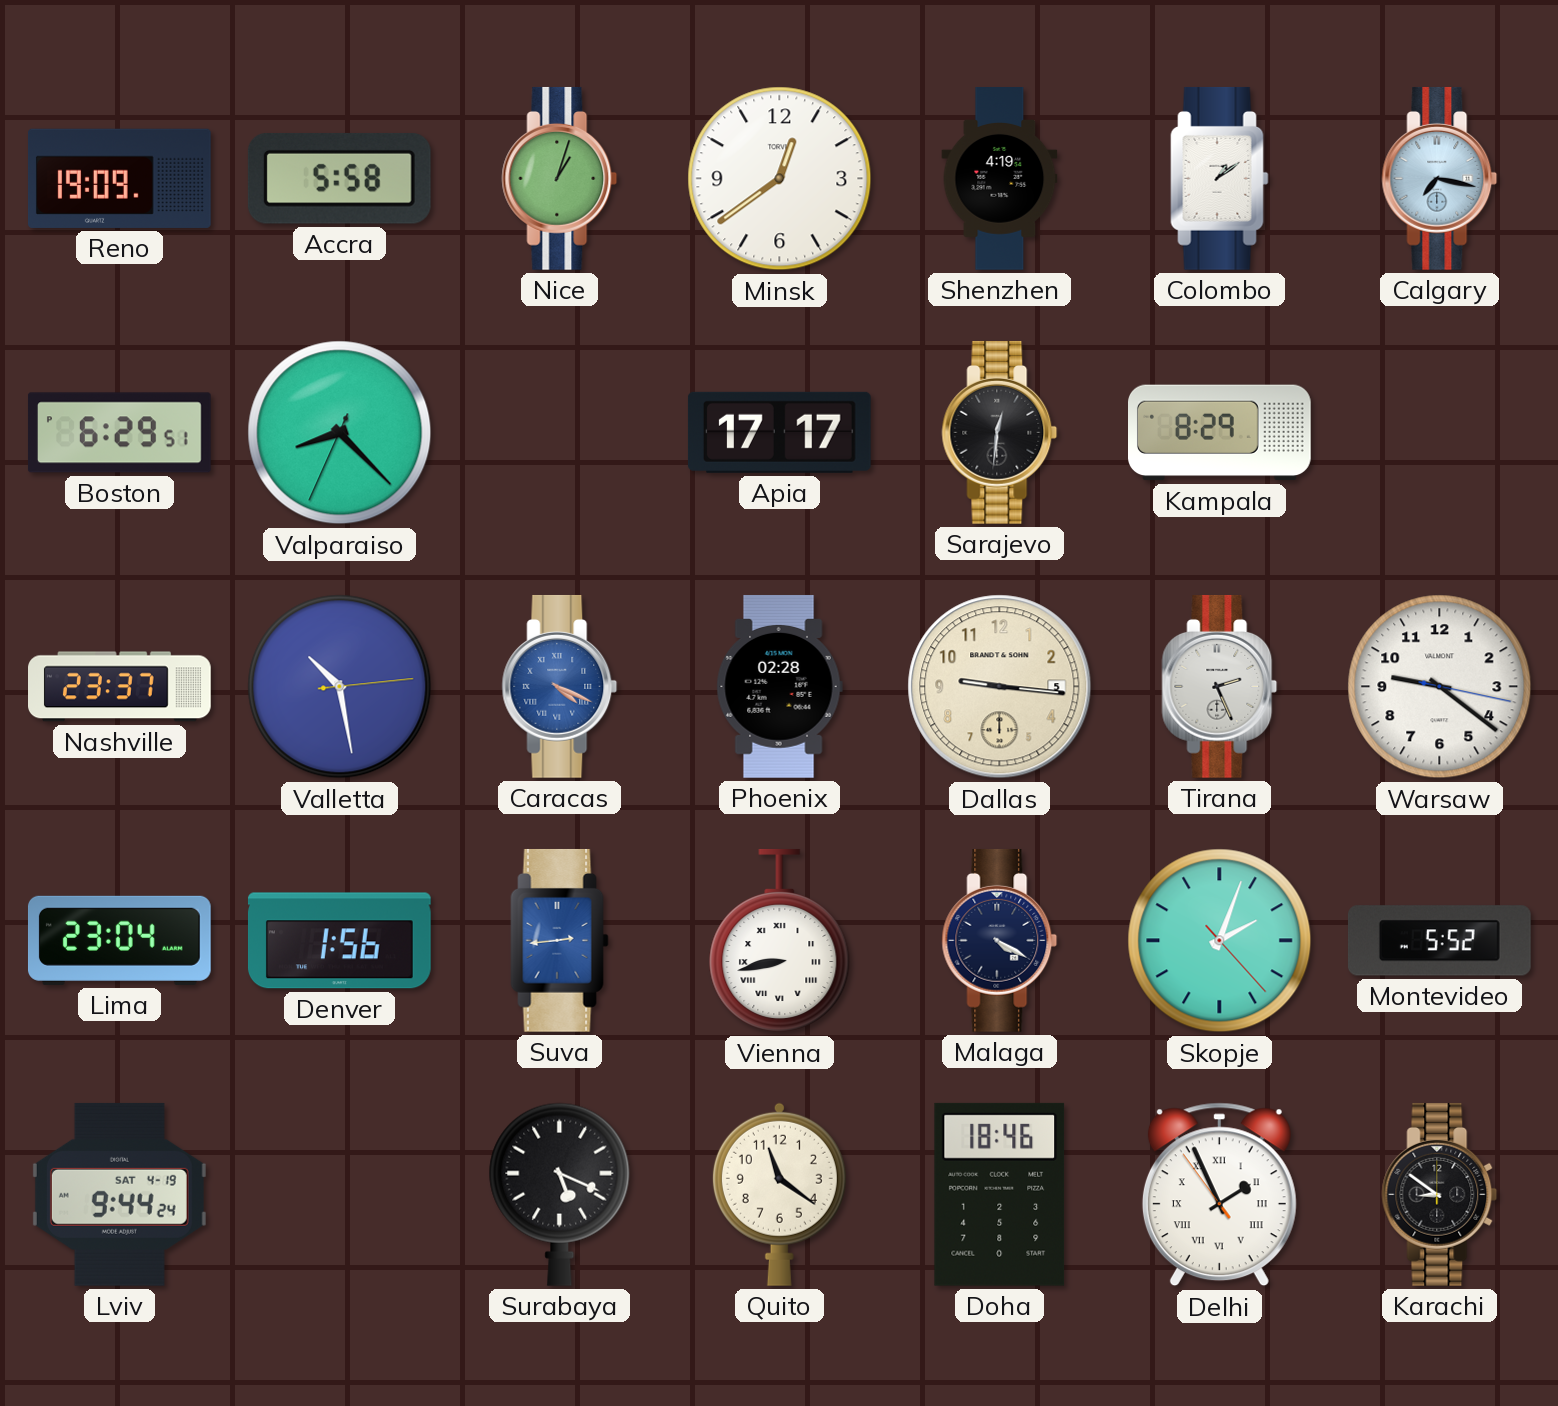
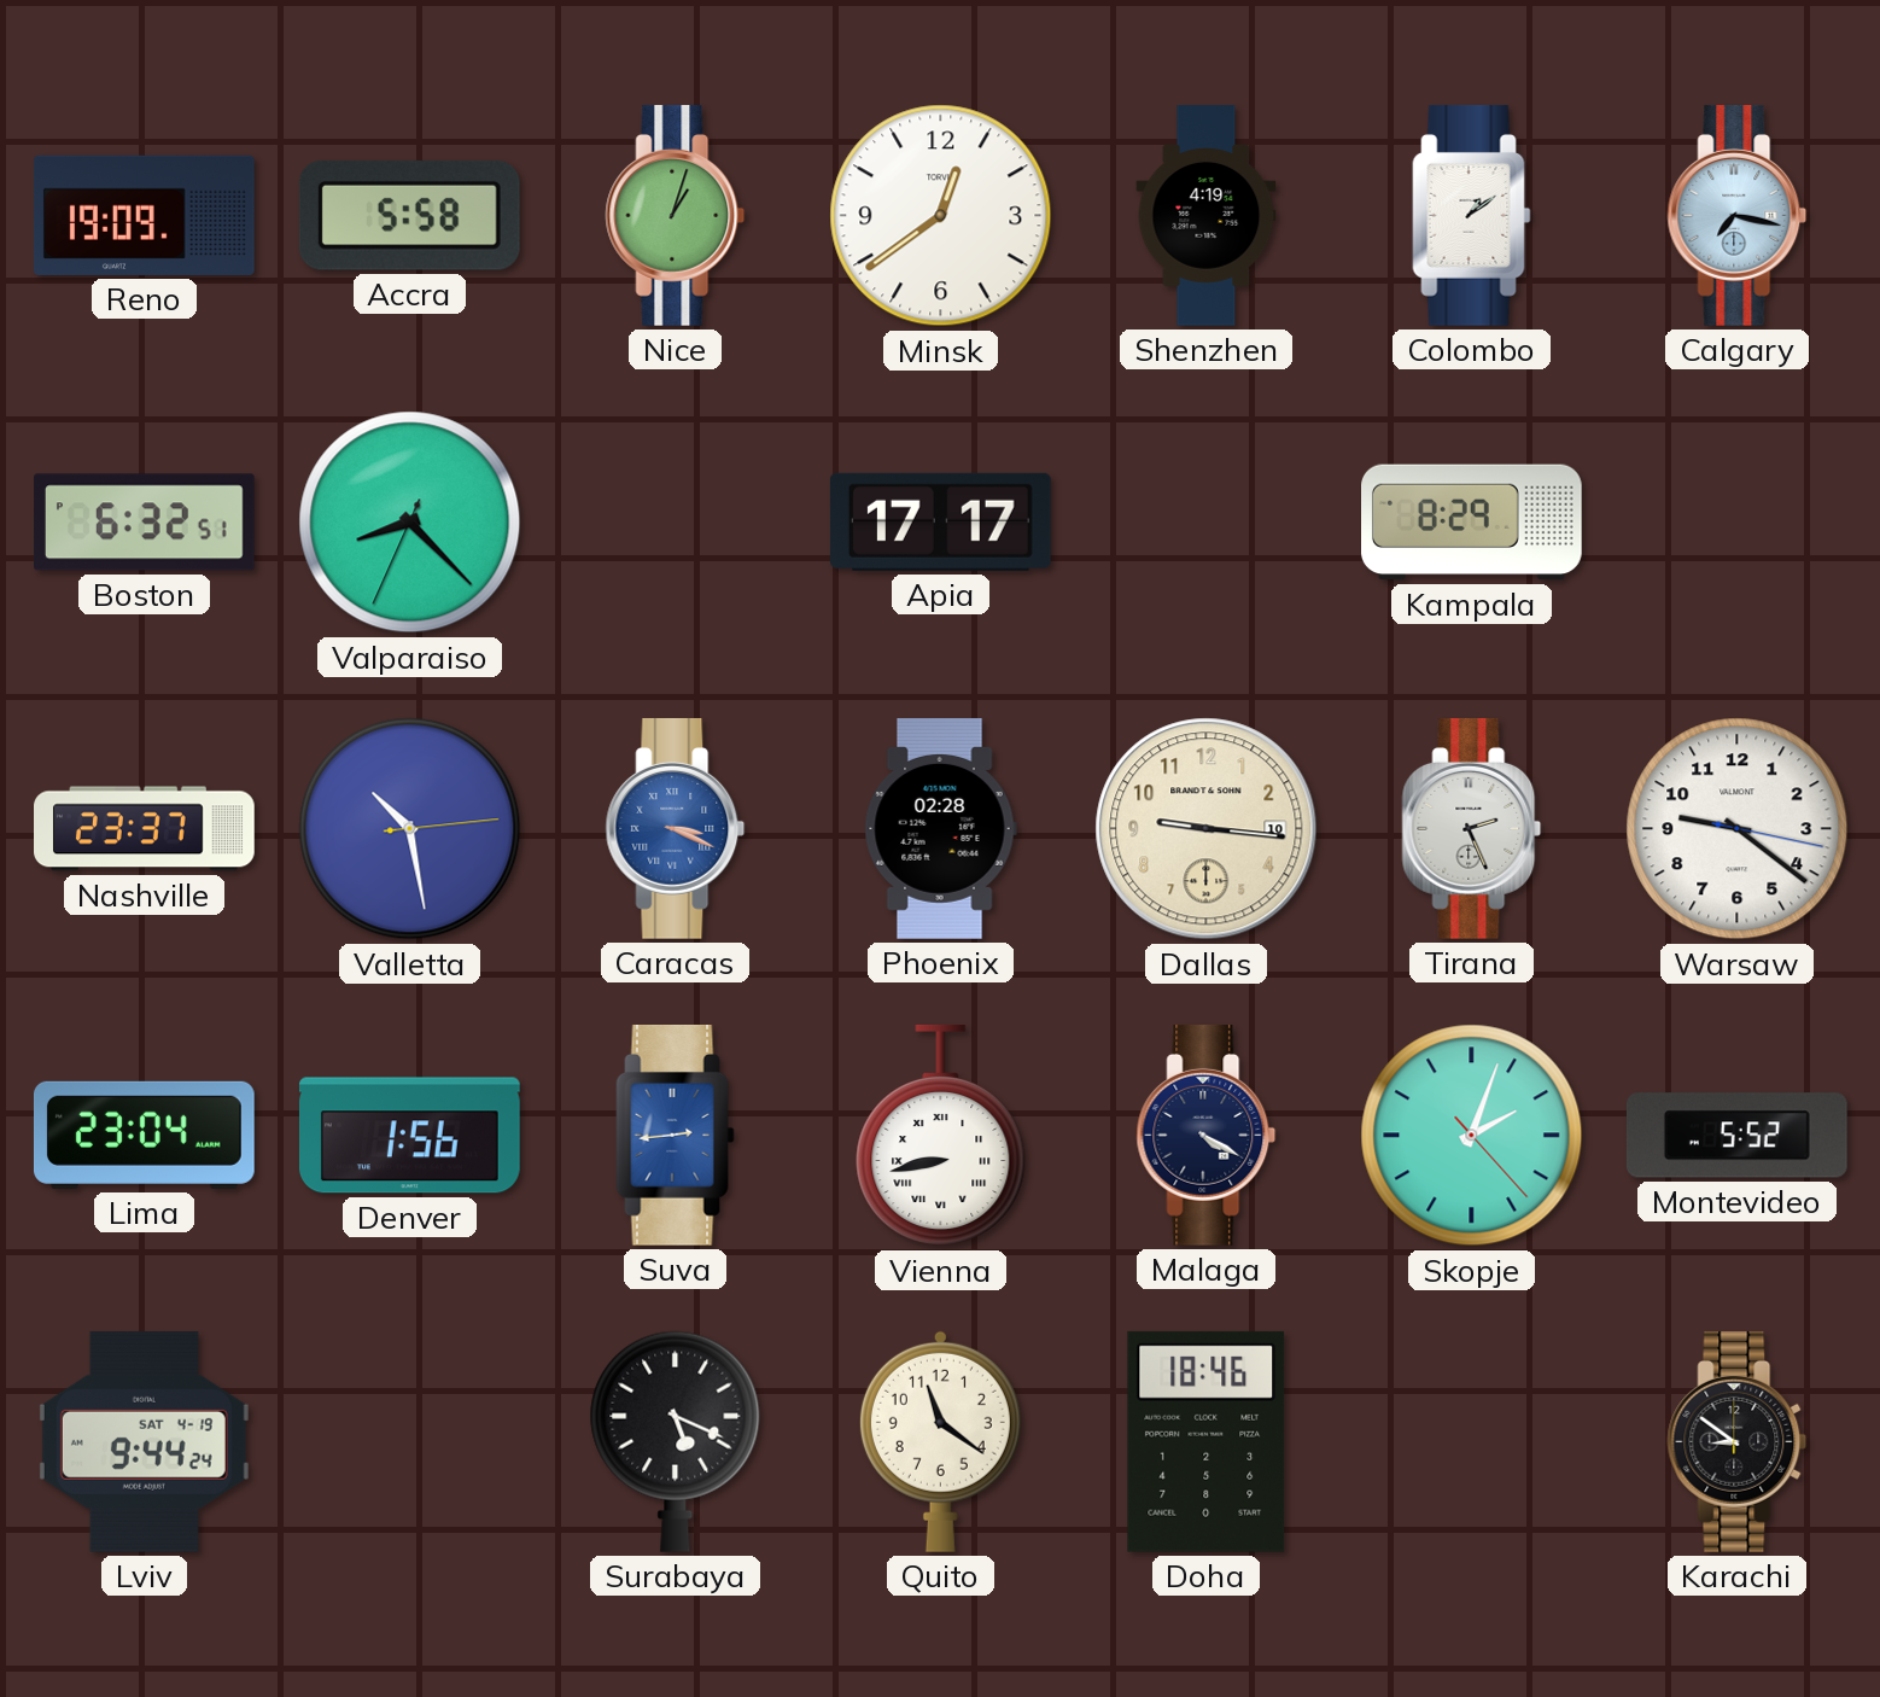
Boston: 6:29 -> 6:32 (145, 523)
Sarajevo: 12:31 -> none (1000, 432)
Caracas: 4:19 -> 3:19 (676, 828)
Dallas date: 5 -> 10 (1207, 829)
Delhi: 1:55 -> none (1219, 1195)
